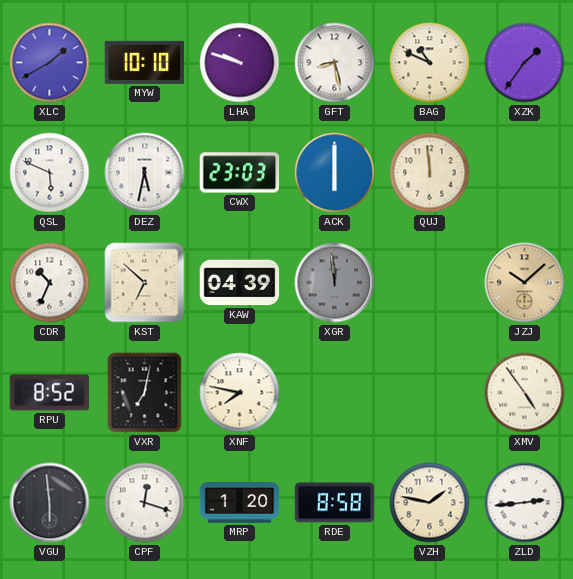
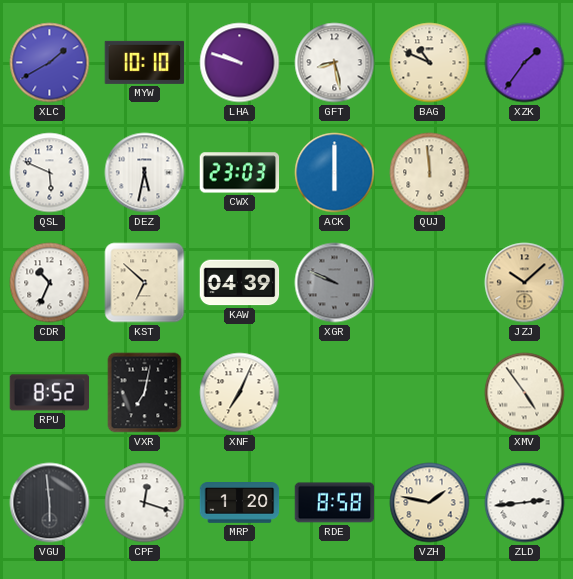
XGR: 11:59 -> 9:49 (335, 283)
XNF: 7:47 -> 7:04 (240, 393)
